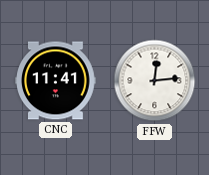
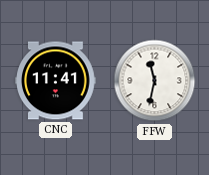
FFW: 12:14 -> 11:32 (155, 81)
